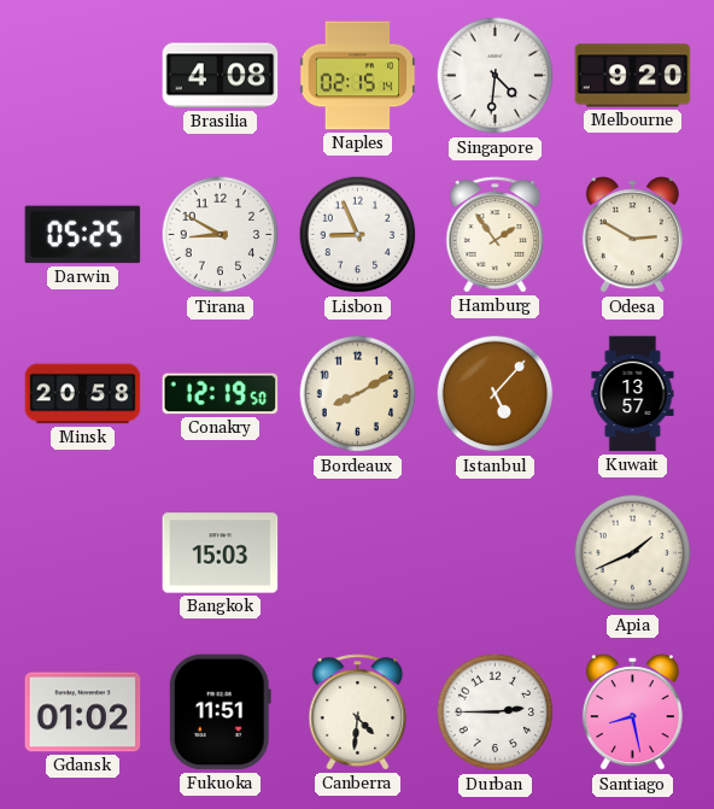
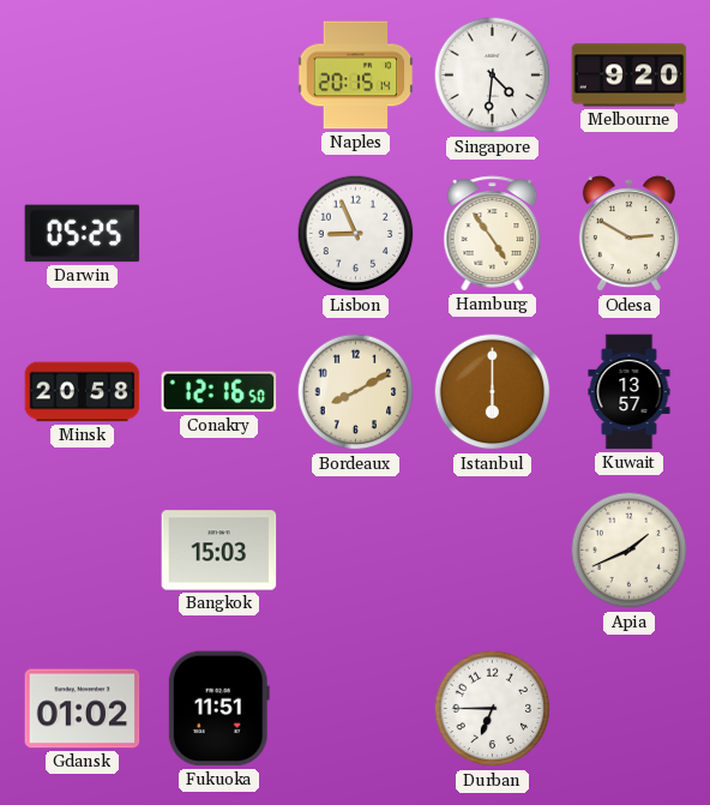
Brasilia: 4:08 -> none (221, 76)
Naples: 02:15 -> 20:15 (356, 76)
Tirana: 8:50 -> none (221, 235)
Hamburg: 1:54 -> 4:54 (493, 234)
Conakry: 12:19 -> 12:16 (219, 392)
Istanbul: 5:07 -> 6:00 (493, 392)
Canberra: 4:31 -> none (358, 713)
Durban: 2:45 -> 6:45 (493, 709)
Santiago: 8:28 -> none (632, 713)
